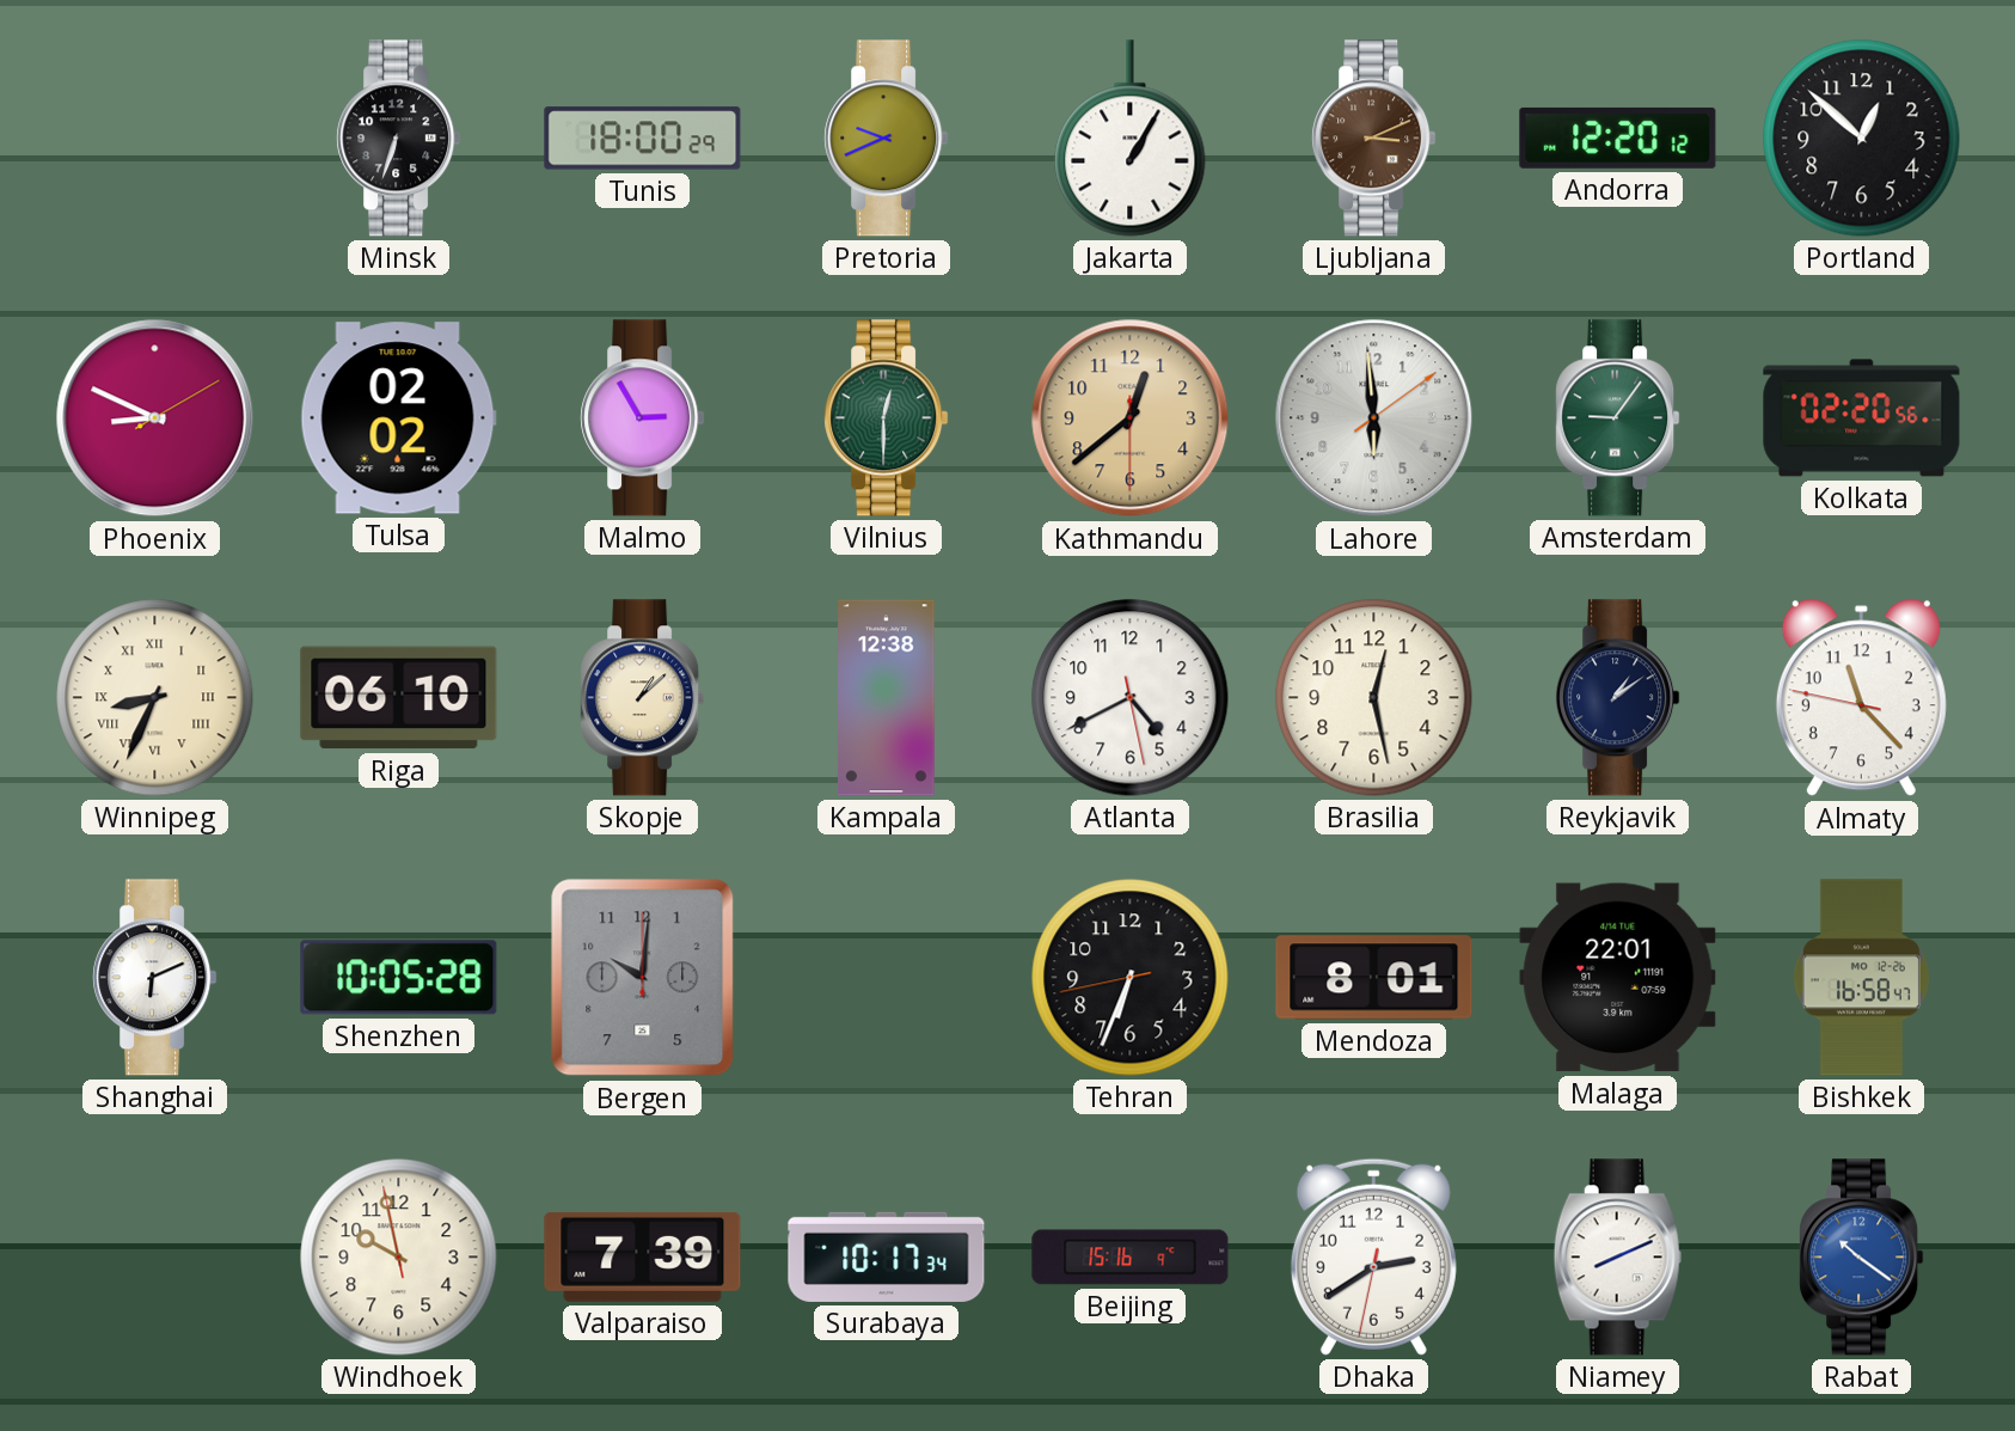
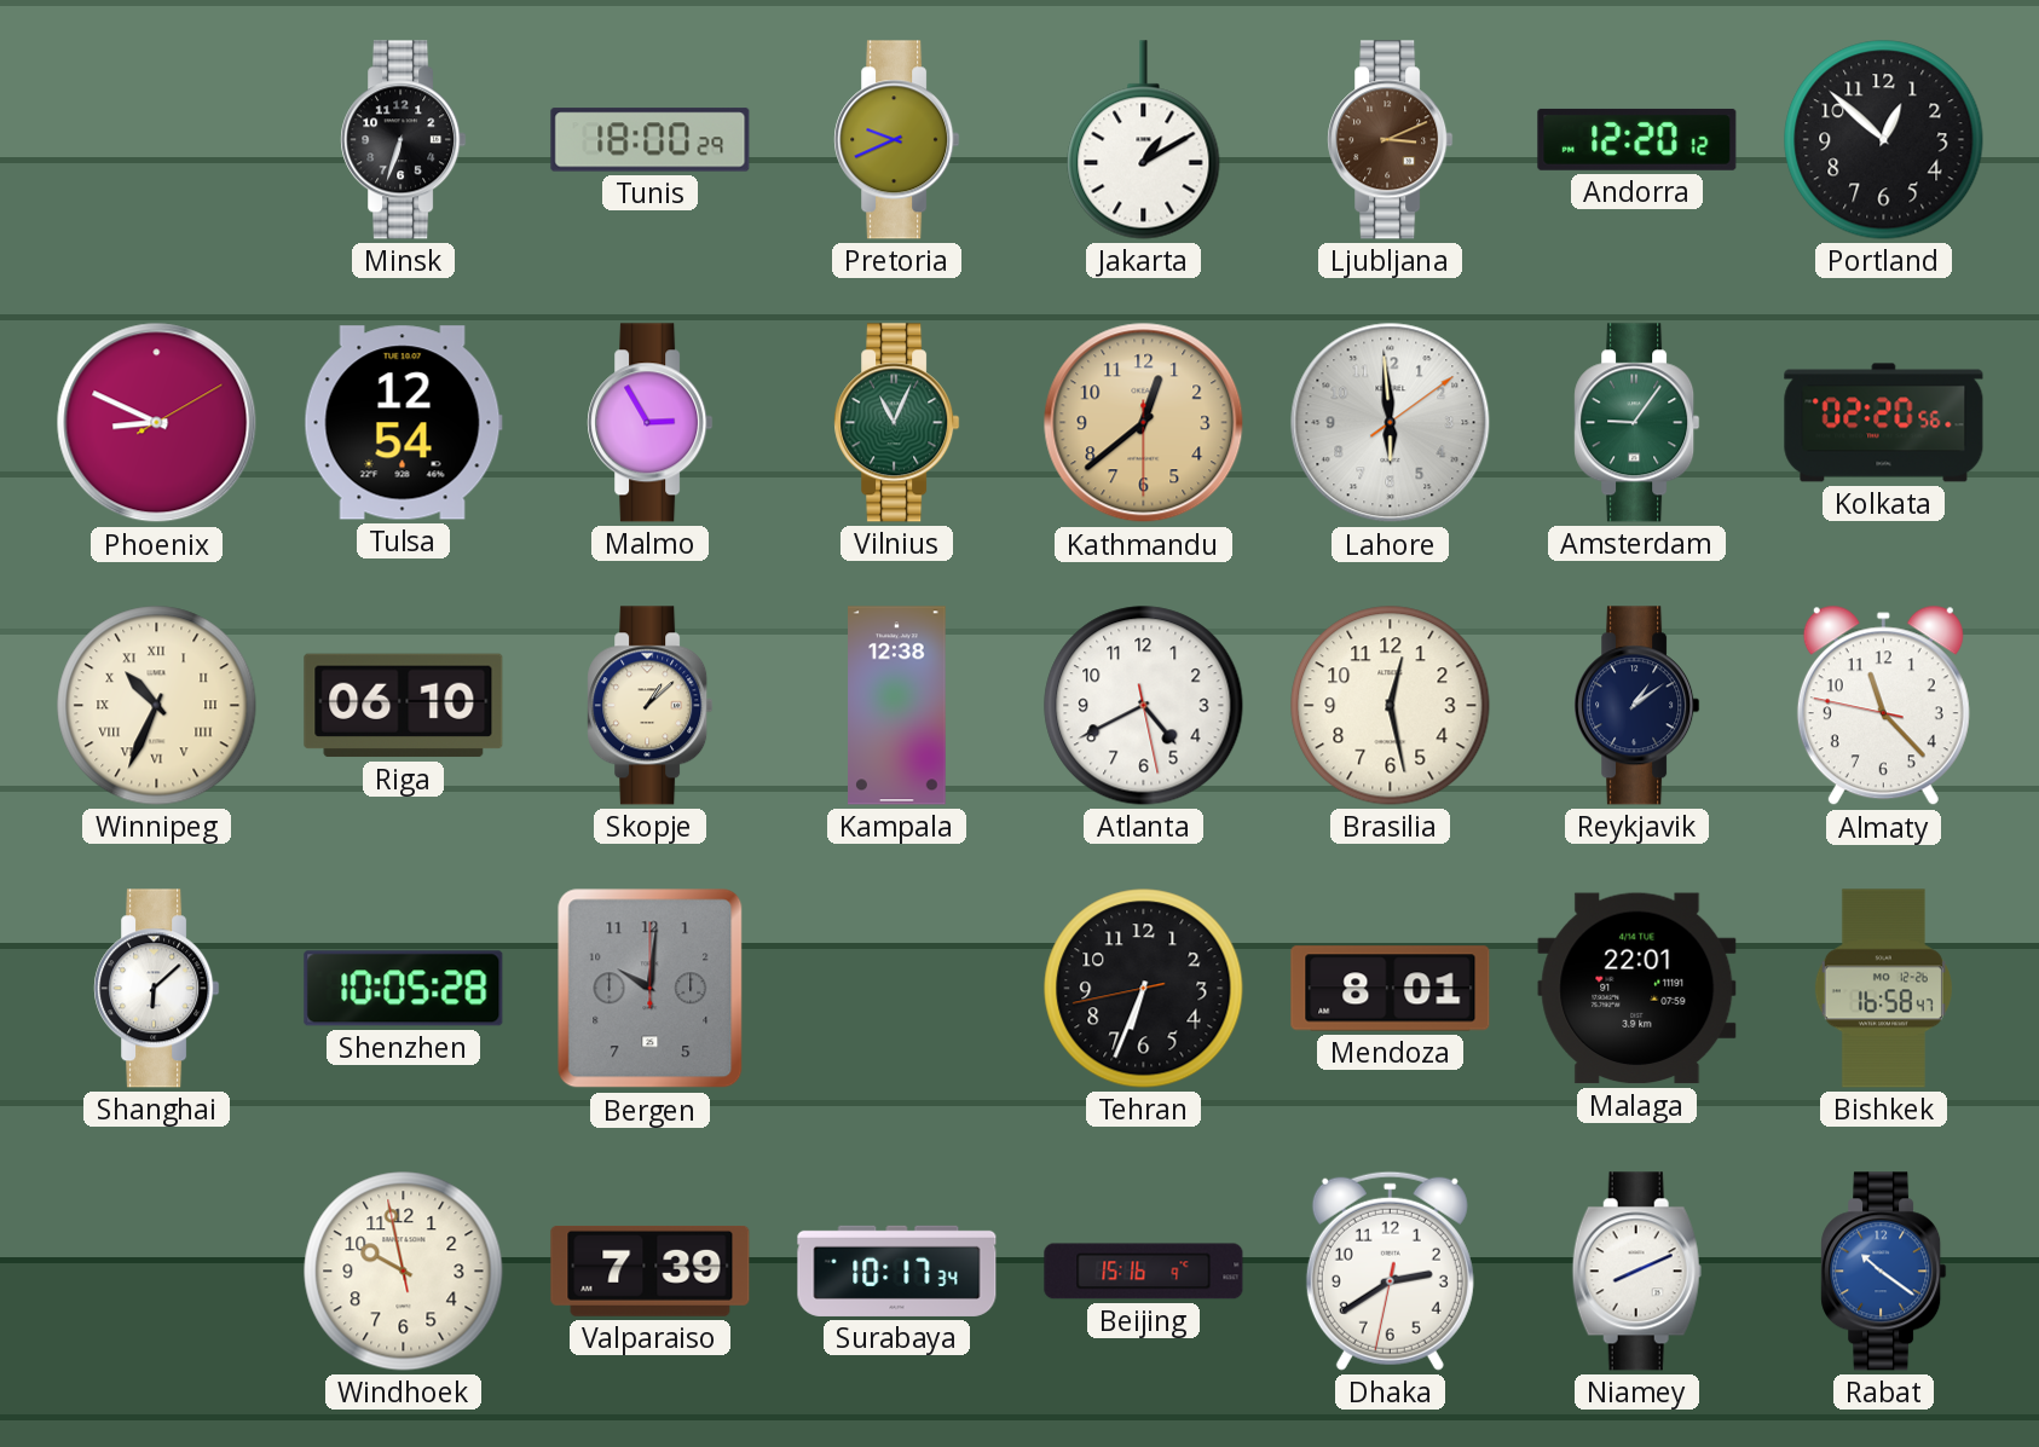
Jakarta: 1:05 -> 1:10 (1144, 140)
Tulsa: 02:02 -> 12:54 (403, 423)
Vilnius: 12:30 -> 11:04 (897, 423)
Winnipeg: 8:34 -> 10:34 (157, 706)
Shanghai: 6:11 -> 6:08 (157, 989)
